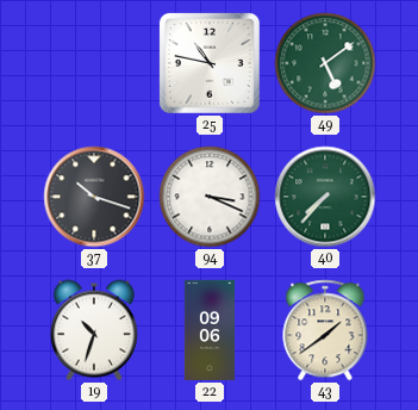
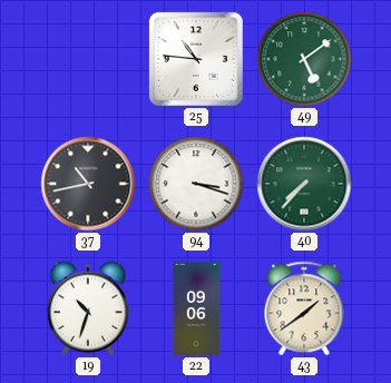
25: 10:47 -> 10:46 (196, 59)
37: 10:18 -> 10:43 (88, 184)
94: 3:19 -> 3:18 (196, 184)
